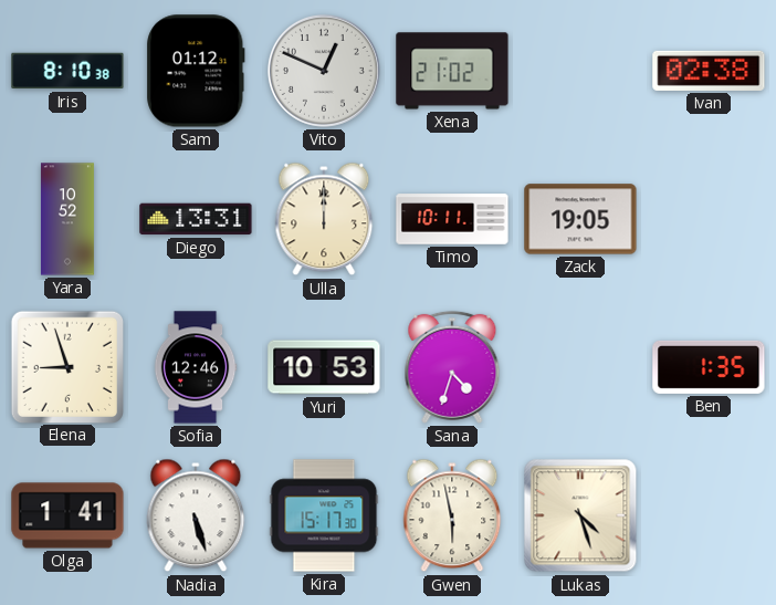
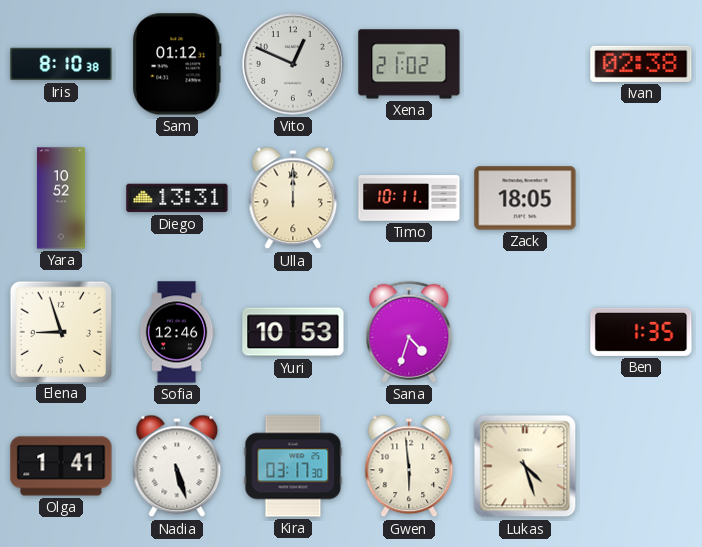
Zack: 19:05 -> 18:05 (525, 198)
Kira: 15:17 -> 03:17 (293, 466)
Gwen: 5:58 -> 5:59 (409, 466)
